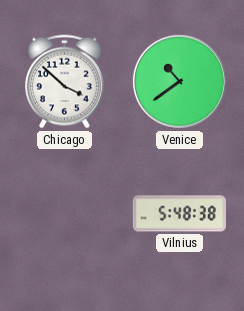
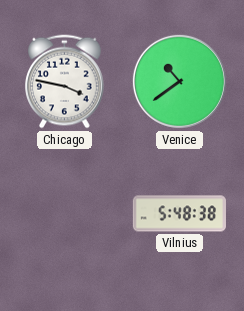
Chicago: 3:52 -> 3:47 (65, 82)
